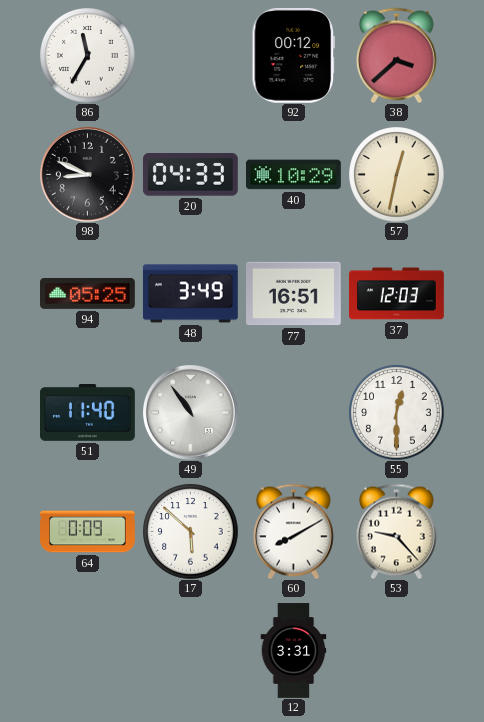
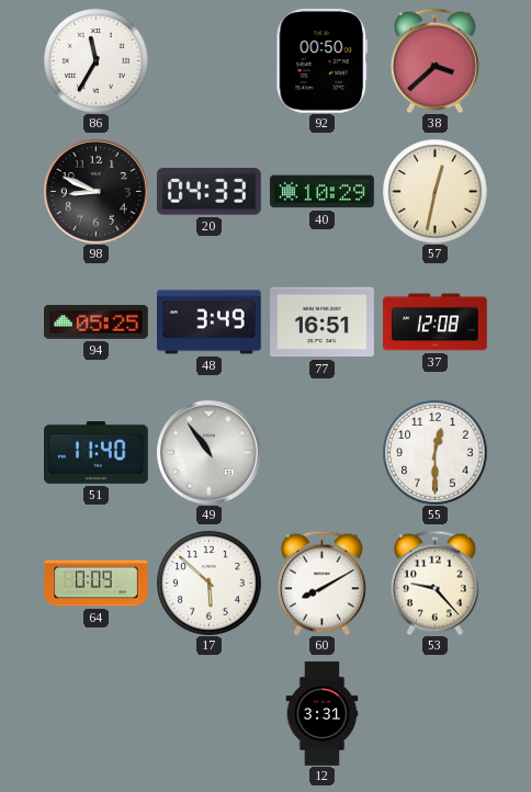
92: 00:12 -> 00:50 (323, 60)
37: 12:03 -> 12:08 (436, 323)
